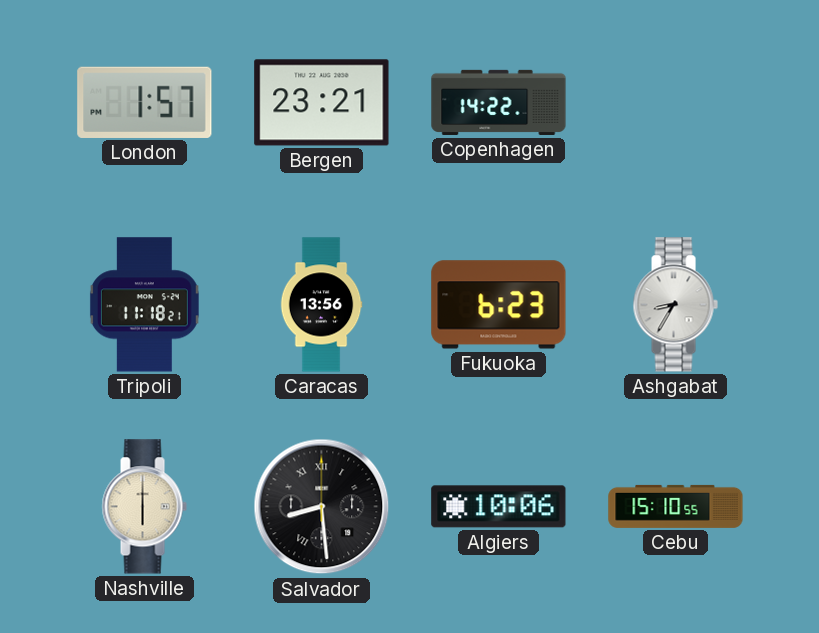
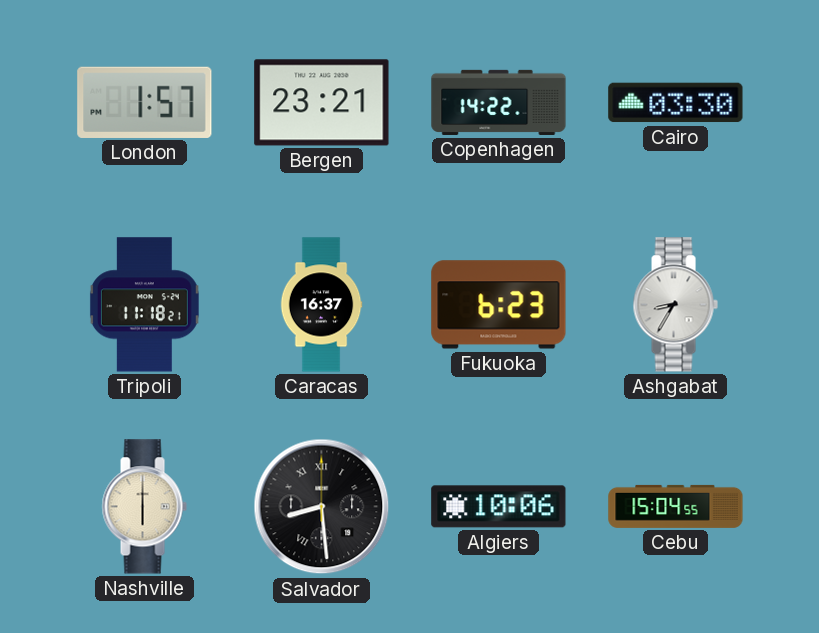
Cairo: none -> 03:30 (676, 103)
Caracas: 13:56 -> 16:37 (321, 305)
Cebu: 15:10 -> 15:04 (676, 506)
